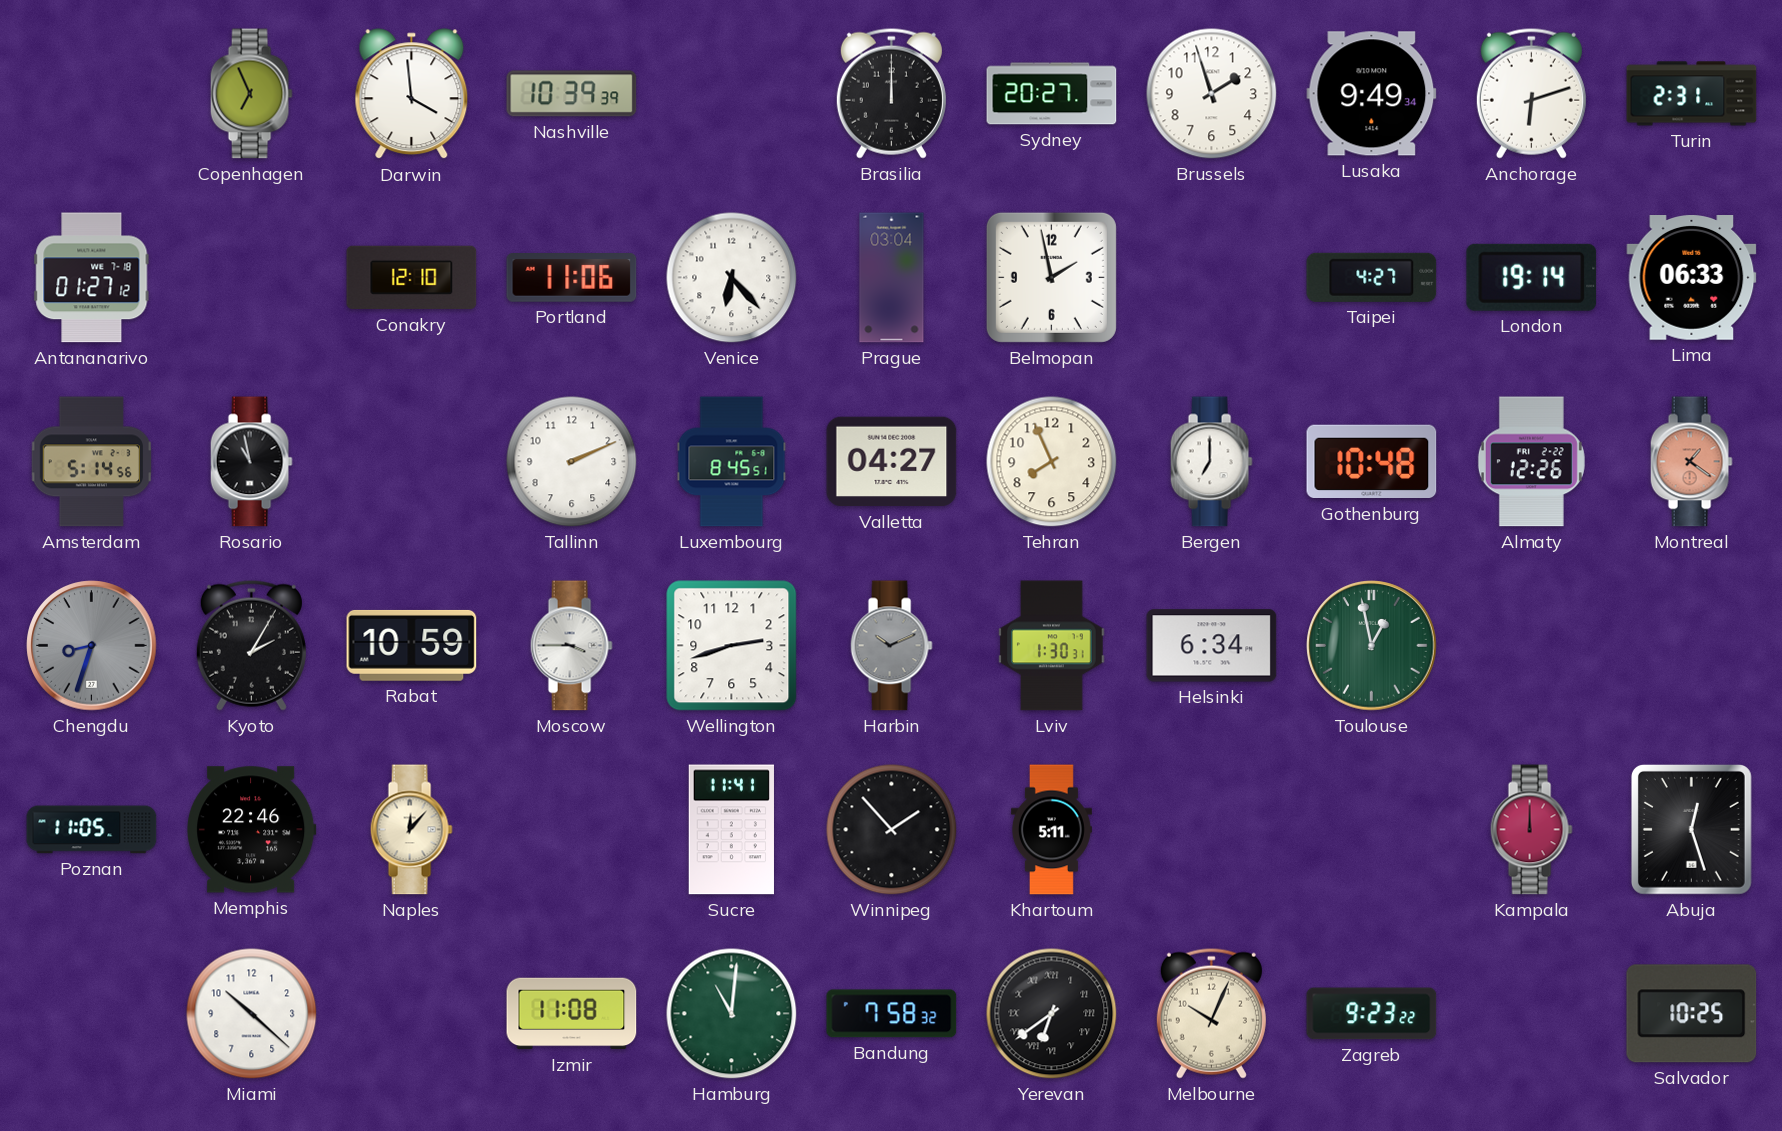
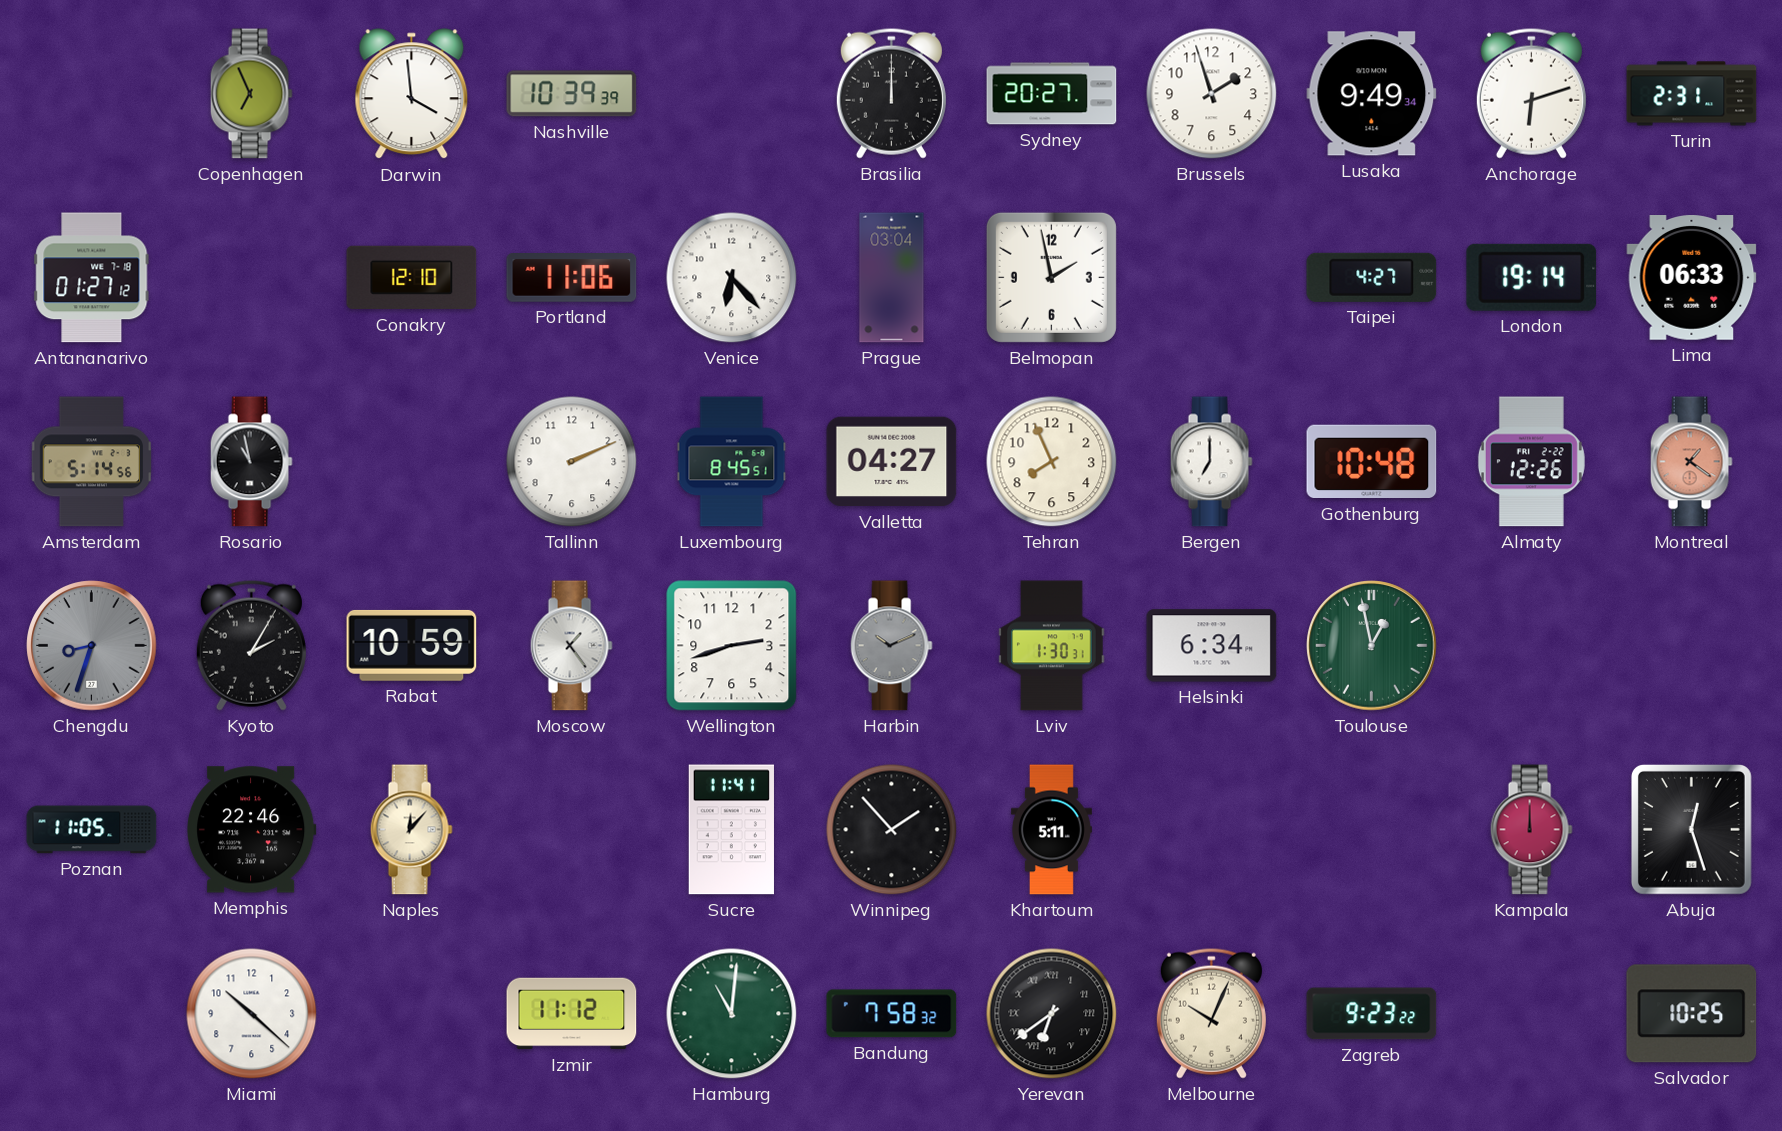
Moscow: 3:45 -> 1:24 (571, 646)
Izmir: 11:08 -> 11:12 (572, 1014)
